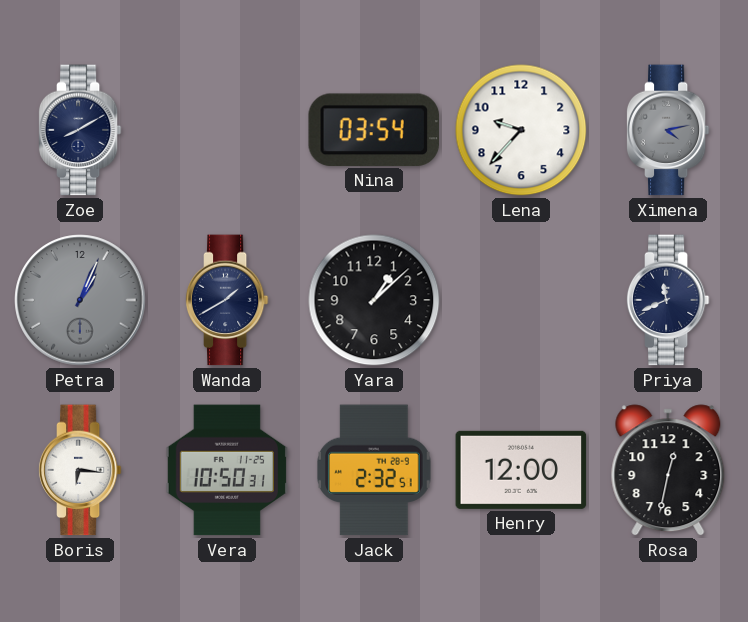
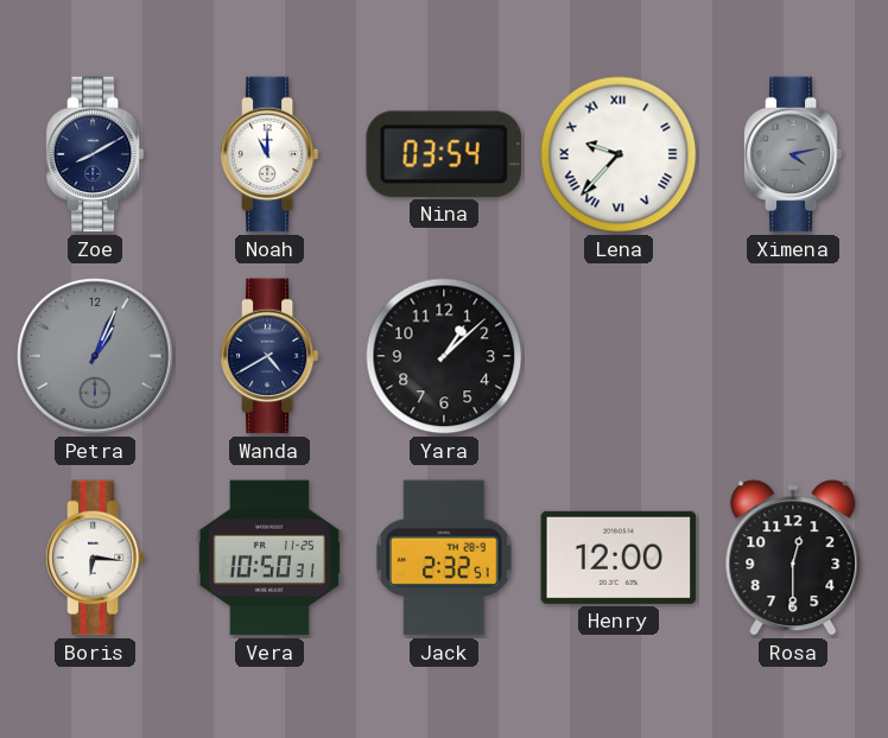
Noah: none -> 11:00 (269, 154)
Lena numerals: Arabic -> Roman (619, 154)
Wanda: 1:40 -> 4:40 (269, 356)
Priya: 11:41 -> none (668, 300)
Rosa: 12:32 -> 12:30 (793, 558)
